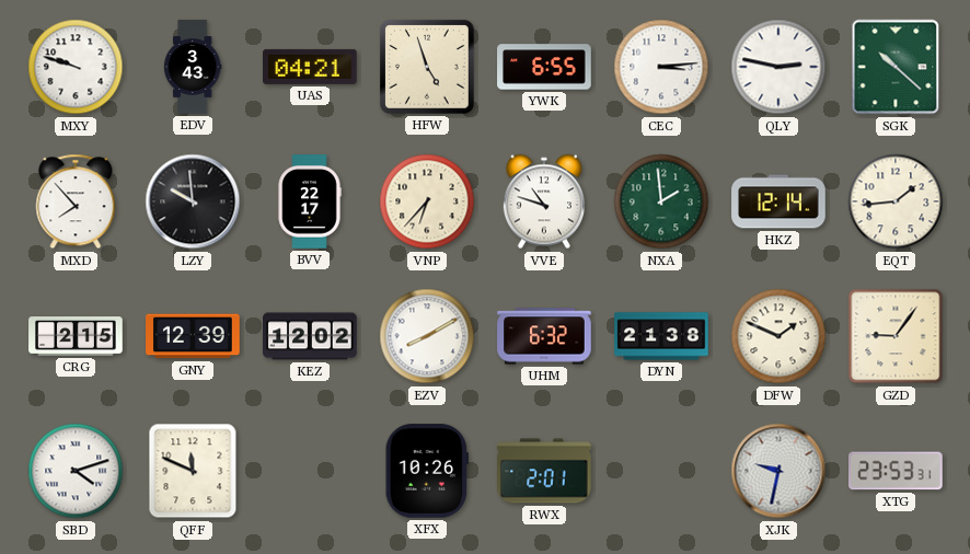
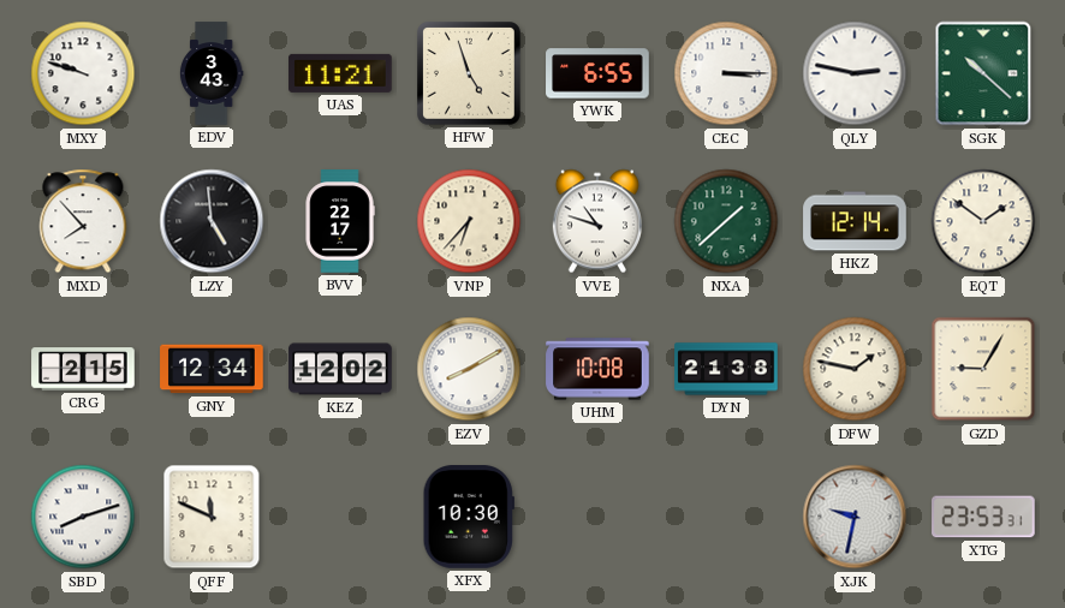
UAS: 04:21 -> 11:21 (340, 73)
CEC: 3:14 -> 3:15 (726, 73)
LZY: 9:59 -> 4:59 (212, 221)
NXA: 1:59 -> 1:38 (726, 221)
EQT: 1:44 -> 1:51 (983, 221)
GNY: 12:39 -> 12:34 (212, 369)
UHM: 6:32 -> 10:08 (597, 369)
DFW: 1:49 -> 1:47 (855, 369)
GZD: 9:06 -> 9:05 (983, 369)
SBD: 4:12 -> 8:12 (83, 517)
XFX: 10:26 -> 10:30 (469, 517)
RWX: 2:01 -> none (544, 471)
